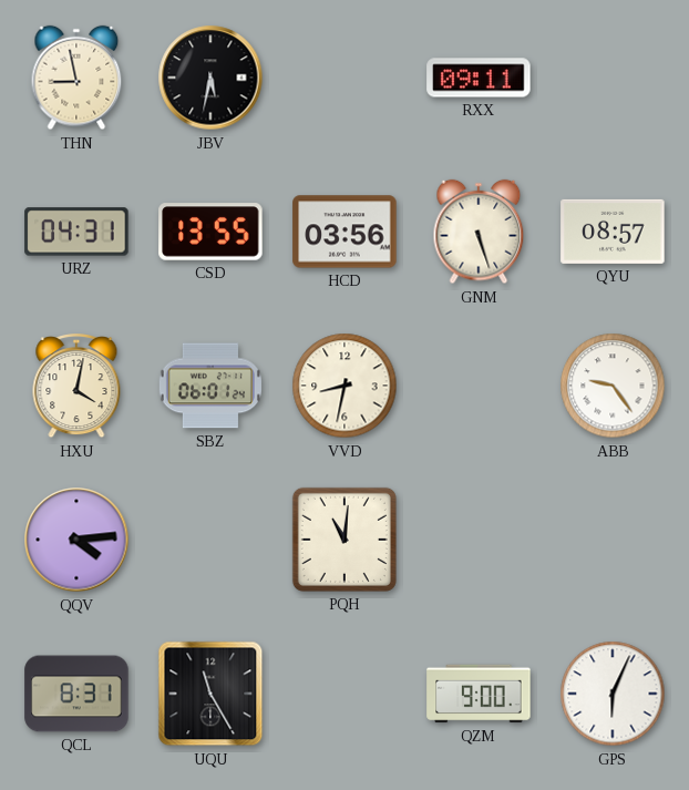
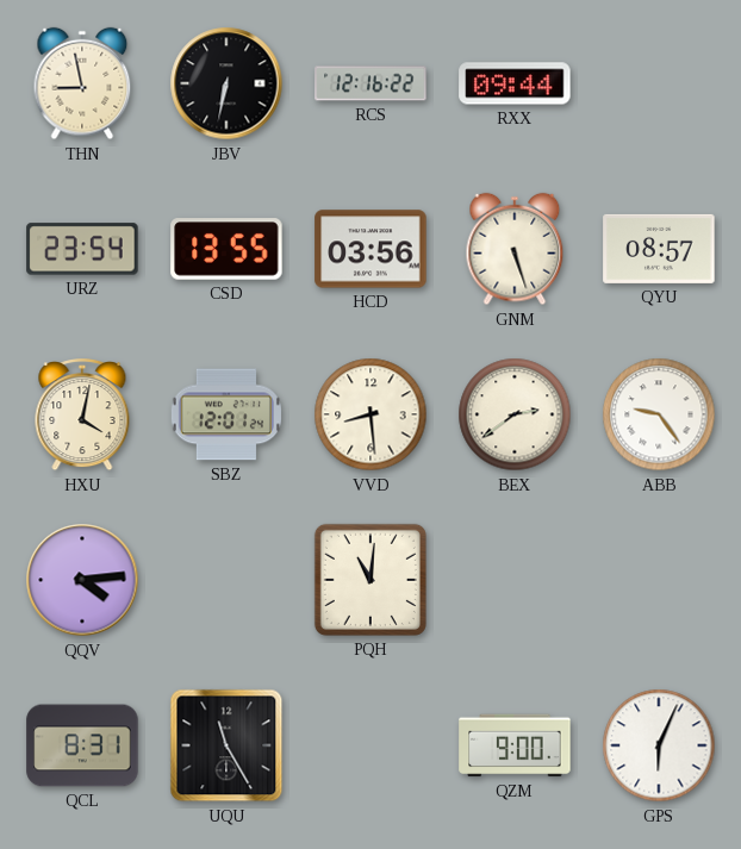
JBV: 5:32 -> 6:32 (226, 83)
RCS: none -> 12:16 (370, 83)
RXX: 09:11 -> 09:44 (515, 83)
URZ: 04:31 -> 23:54 (82, 249)
SBZ: 06:01 -> 12:01 (226, 414)
VVD: 8:32 -> 8:29 (370, 414)
BEX: none -> 2:39 (515, 414)
